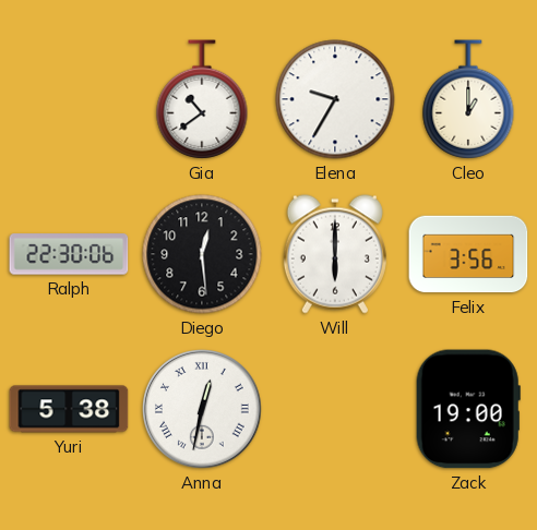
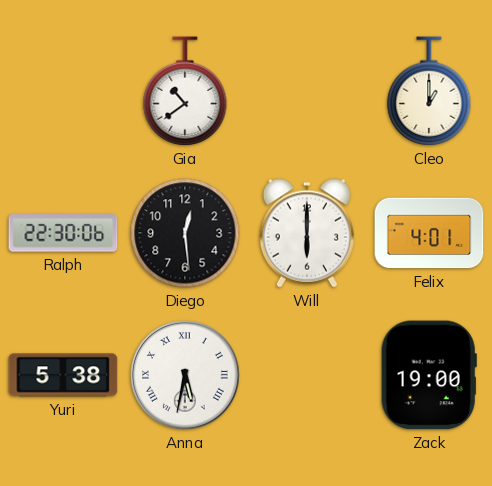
Elena: 9:35 -> none (335, 99)
Felix: 3:56 -> 4:01 (429, 233)
Anna: 12:32 -> 5:32 (186, 376)
